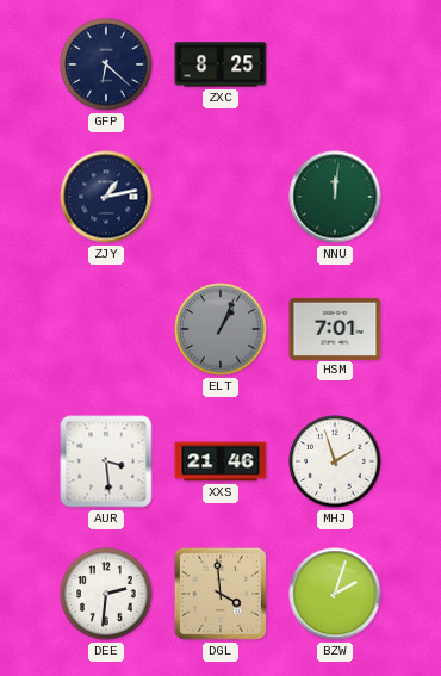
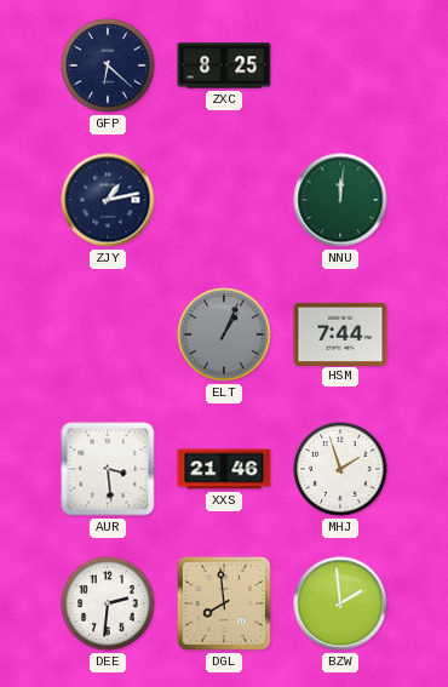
HSM: 7:01 -> 7:44 (340, 333)
DGL: 3:59 -> 7:59 (224, 603)
BZW: 2:03 -> 1:59 (340, 603)
